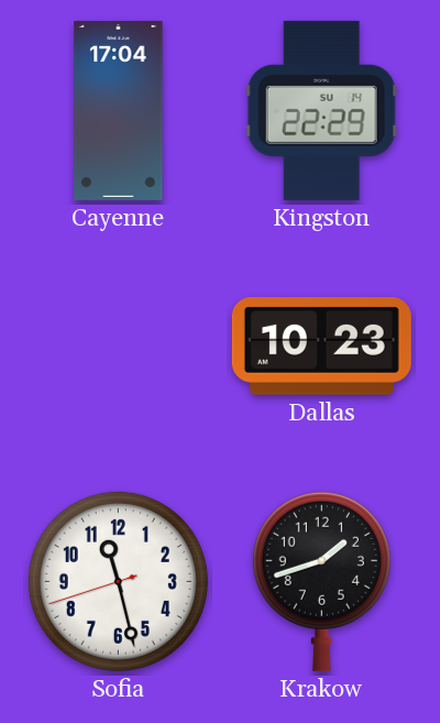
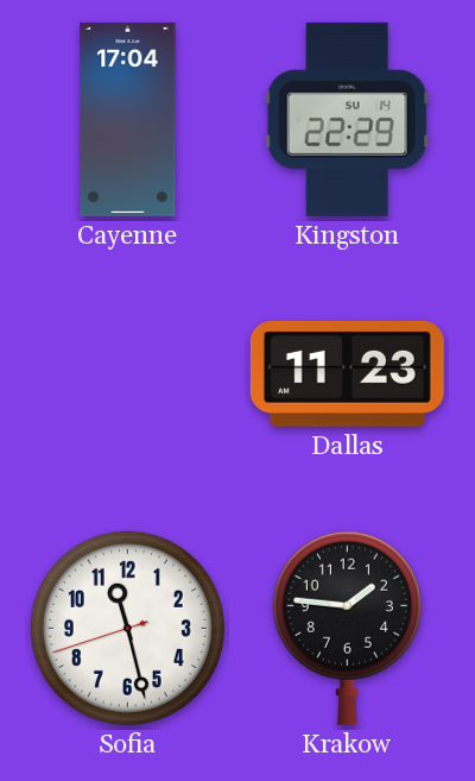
Dallas: 10:23 -> 11:23 (347, 373)
Krakow: 1:42 -> 1:46 (347, 628)
